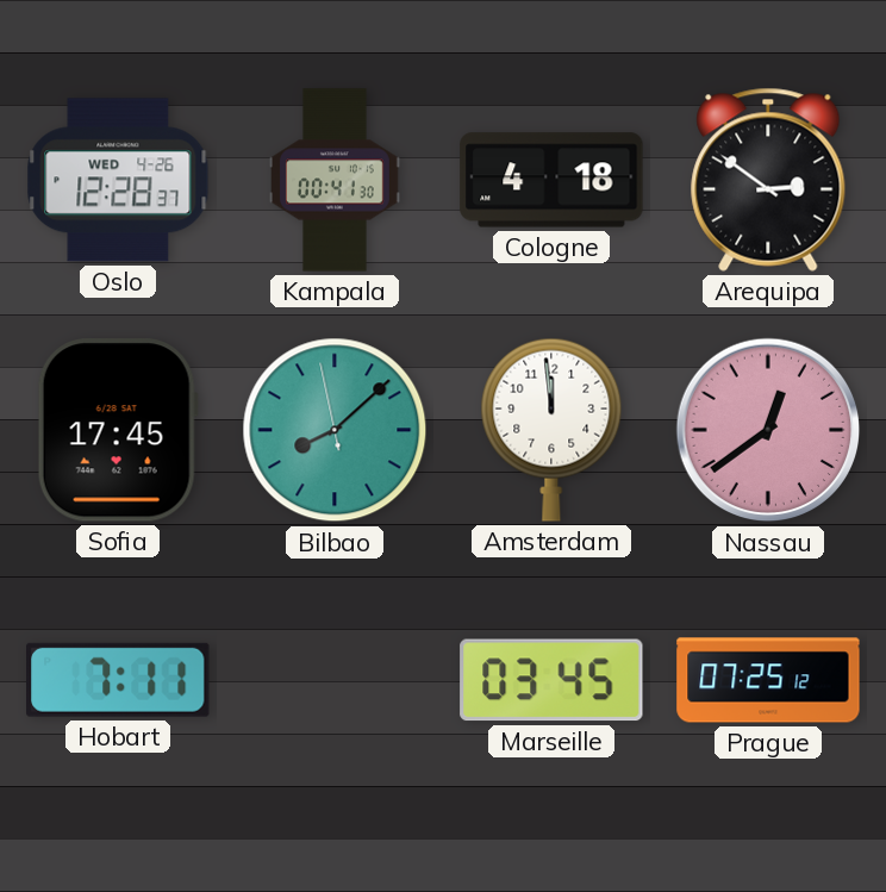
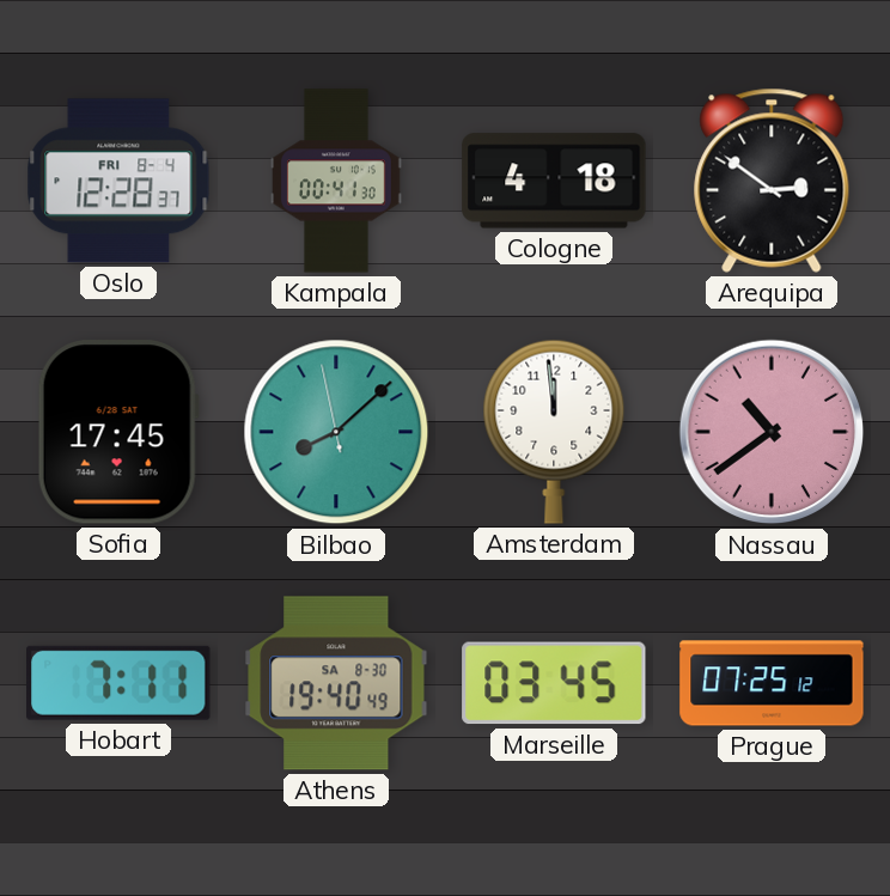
Oslo date: WED 4-26 -> FRI 8-4 (118, 181)
Nassau: 12:39 -> 10:39 (772, 432)
Athens: none -> 19:40 (336, 683)
